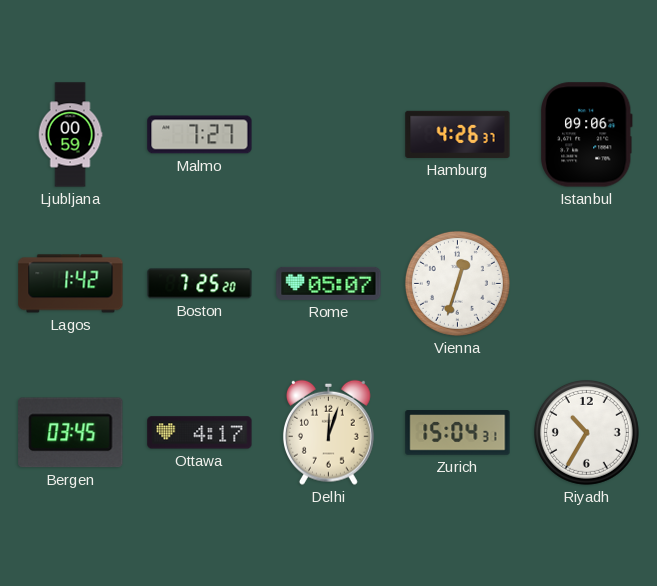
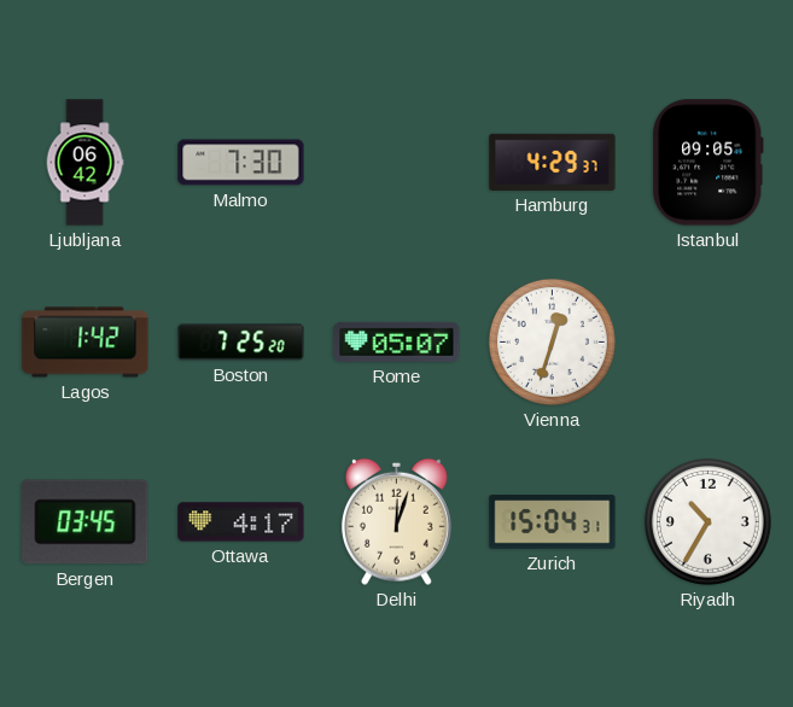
Ljubljana: 00:59 -> 06:42 (84, 163)
Malmo: 7:27 -> 7:30 (241, 163)
Hamburg: 4:26 -> 4:29 (553, 162)
Istanbul: 09:06 -> 09:05 (707, 163)
